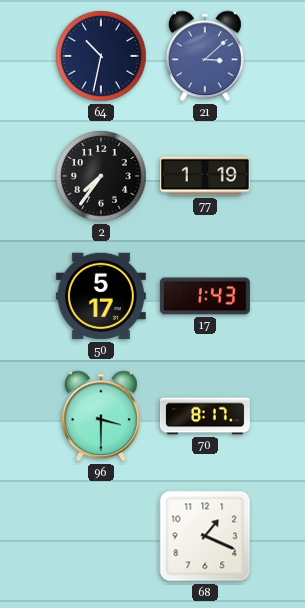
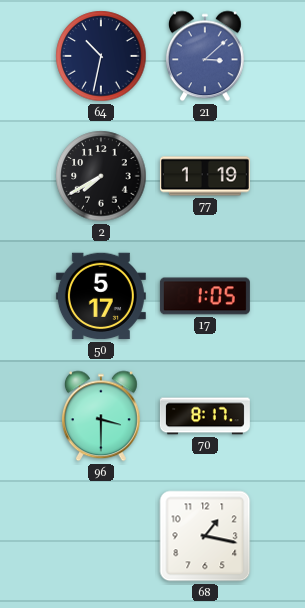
2: 7:36 -> 7:40 (101, 176)
17: 1:43 -> 1:05 (205, 296)
68: 1:19 -> 1:17 (205, 536)
